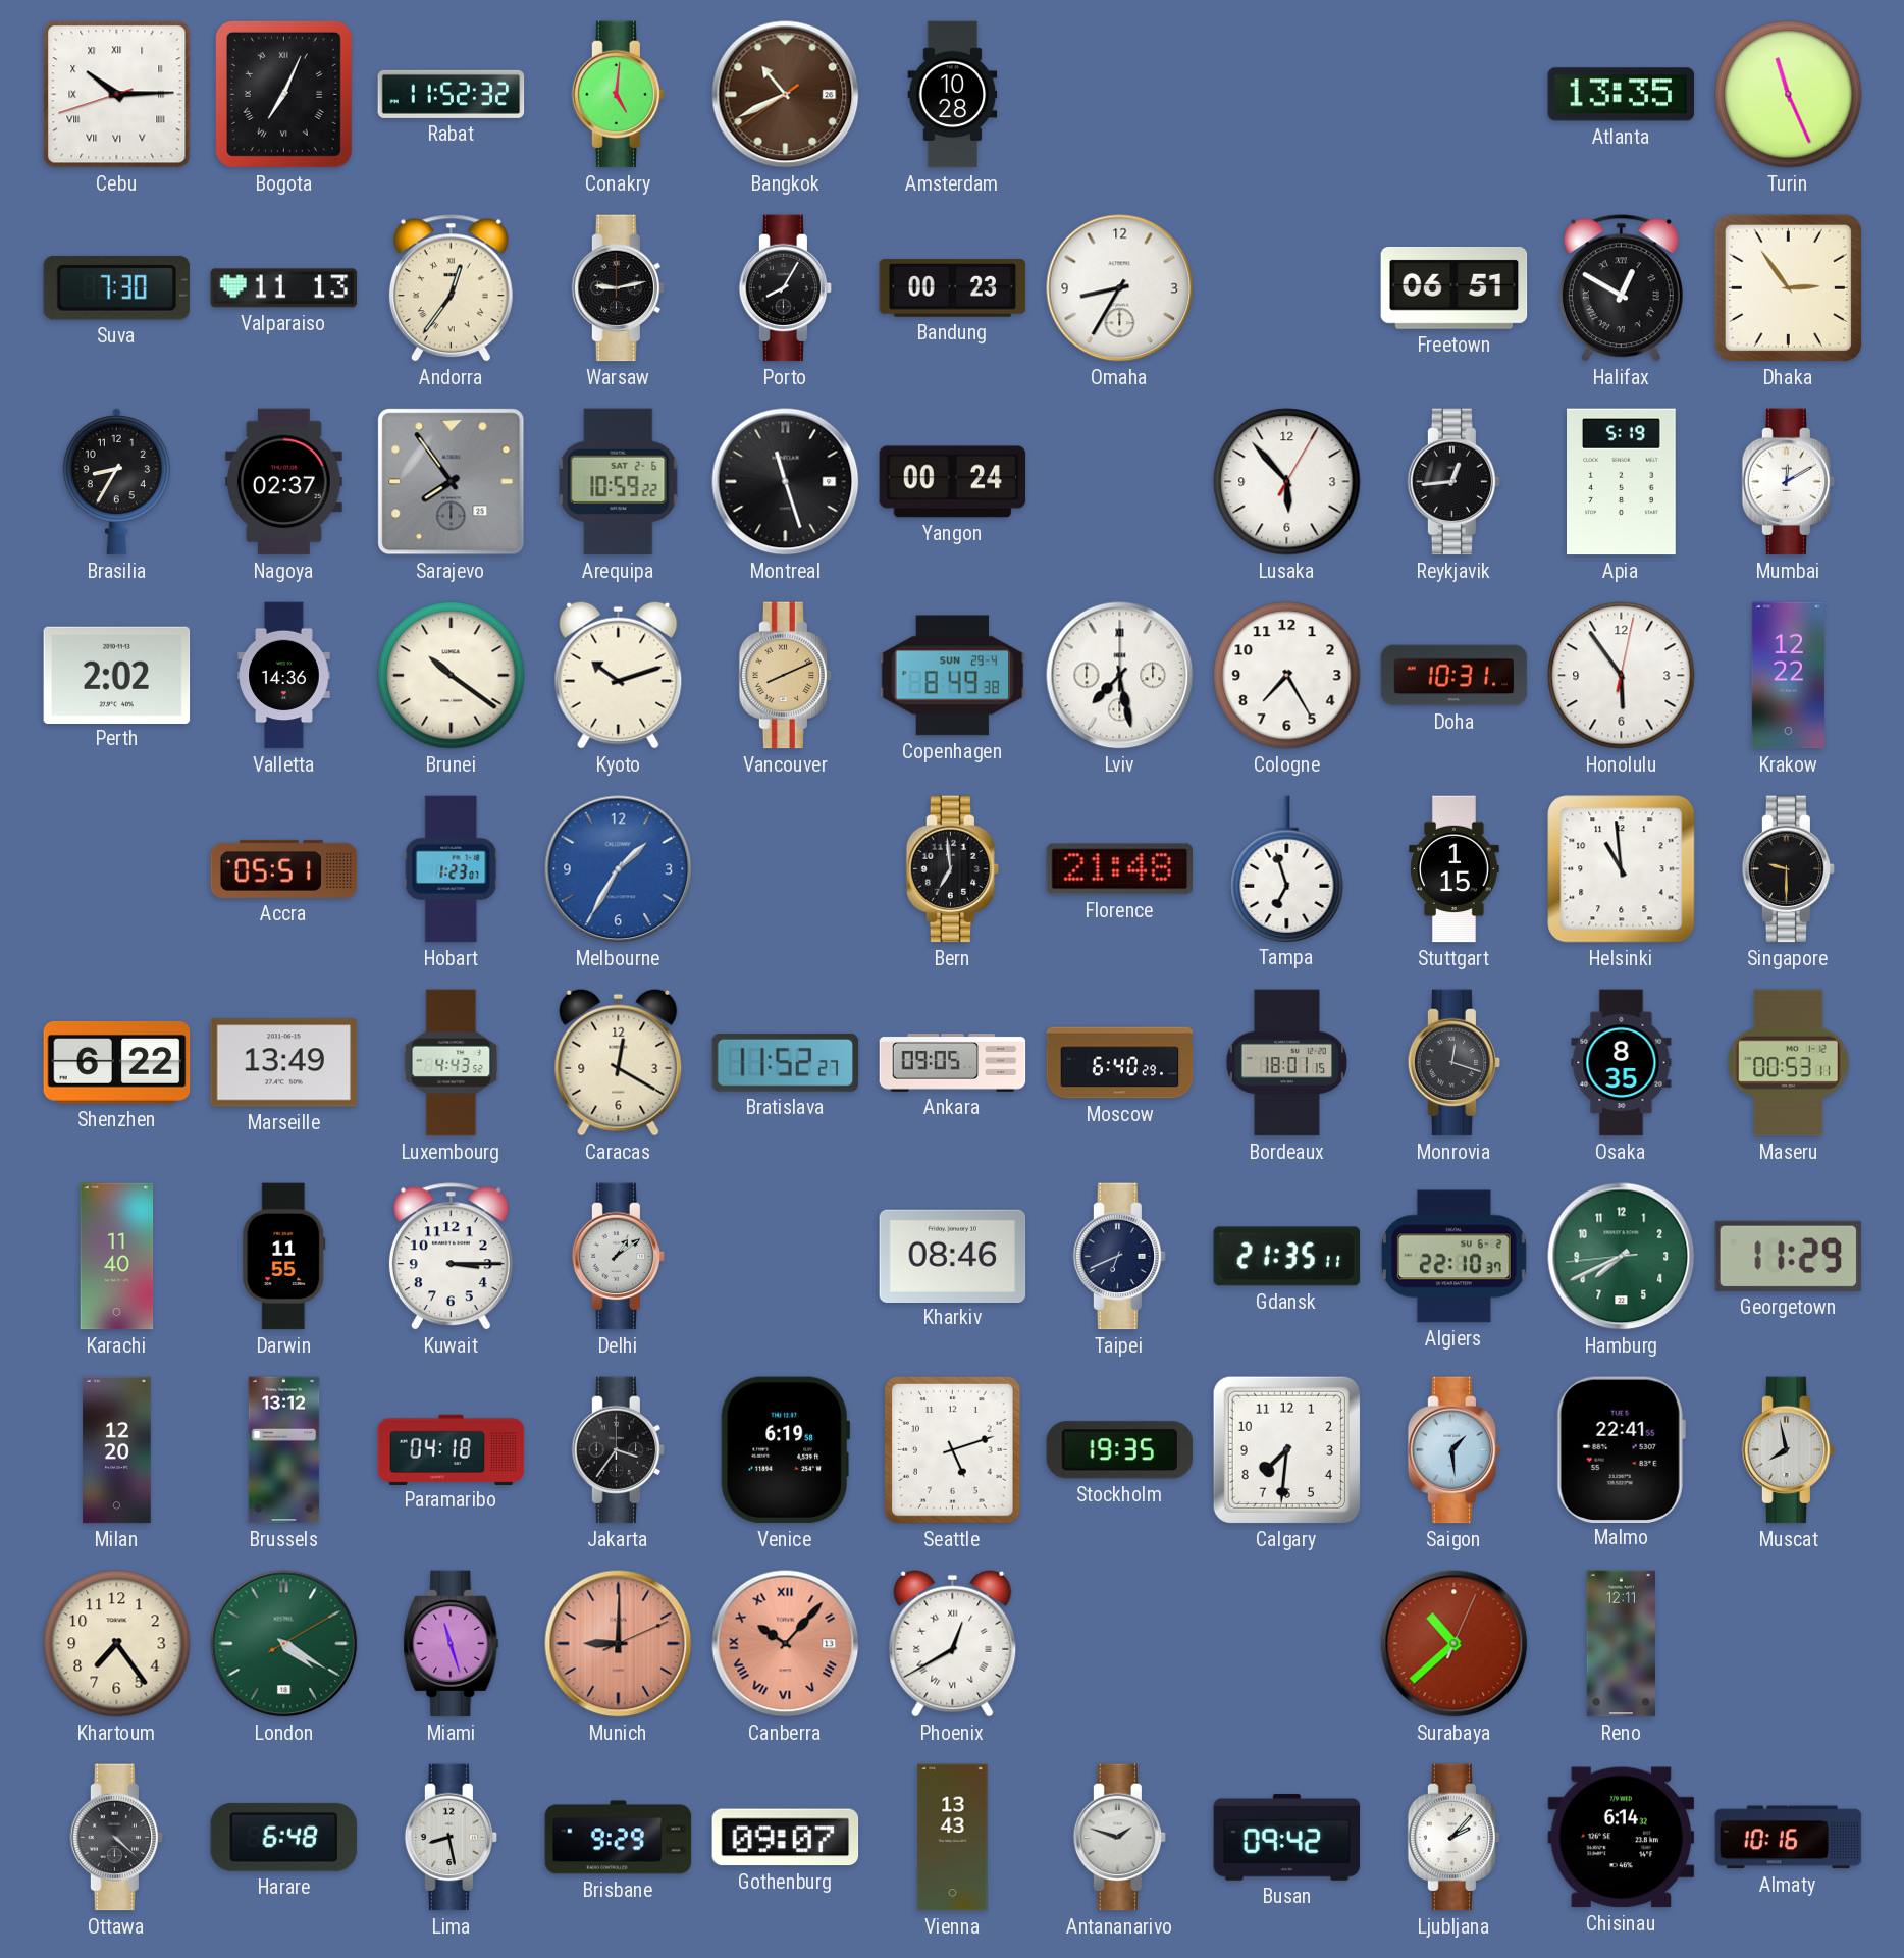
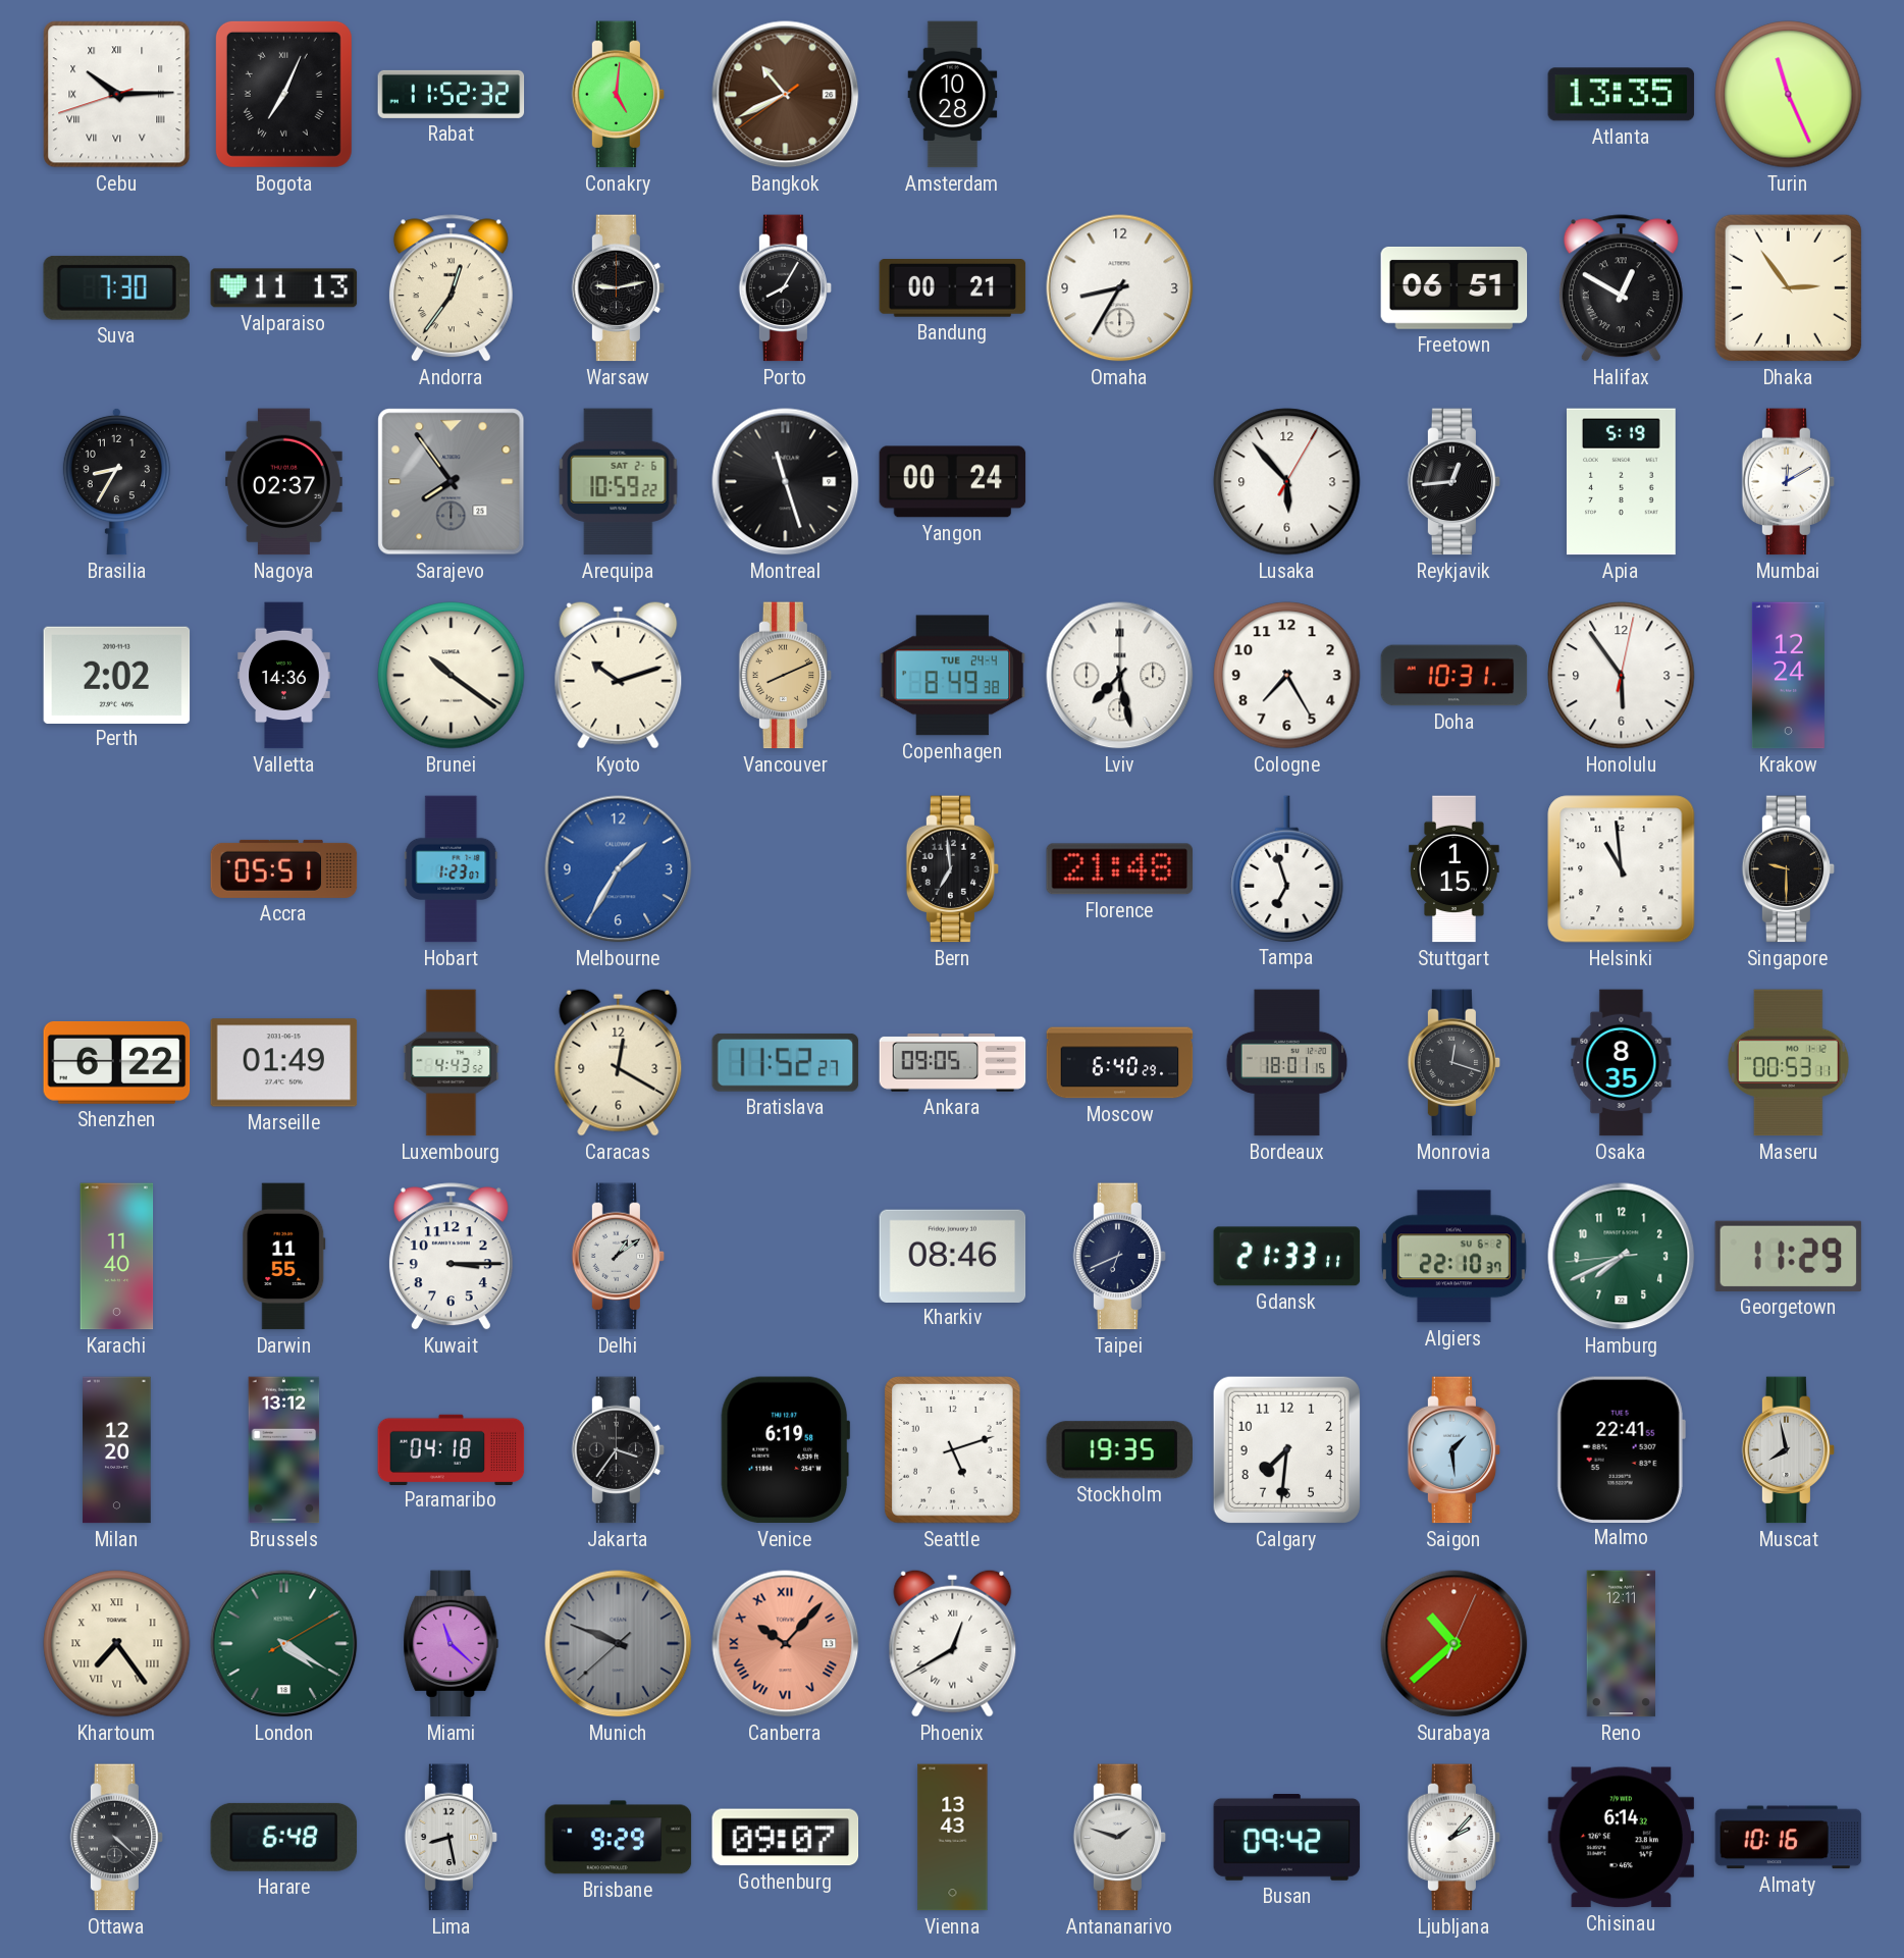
Bandung: 00:23 -> 00:21 (953, 288)
Copenhagen date: SUN 29-4 -> TUE 24-4 (953, 676)
Krakow: 12:22 -> 12:24 (1788, 676)
Marseille: 13:49 -> 01:49 (284, 1063)
Gdansk: 21:35 -> 21:33 (1287, 1257)
Khartoum numerals: Arabic -> Roman (117, 1644)
Miami: 11:27 -> 11:22 (452, 1644)
Munich: 9:00 -> 9:48 (619, 1644)
Munich dial: salmon -> grey (619, 1644)
